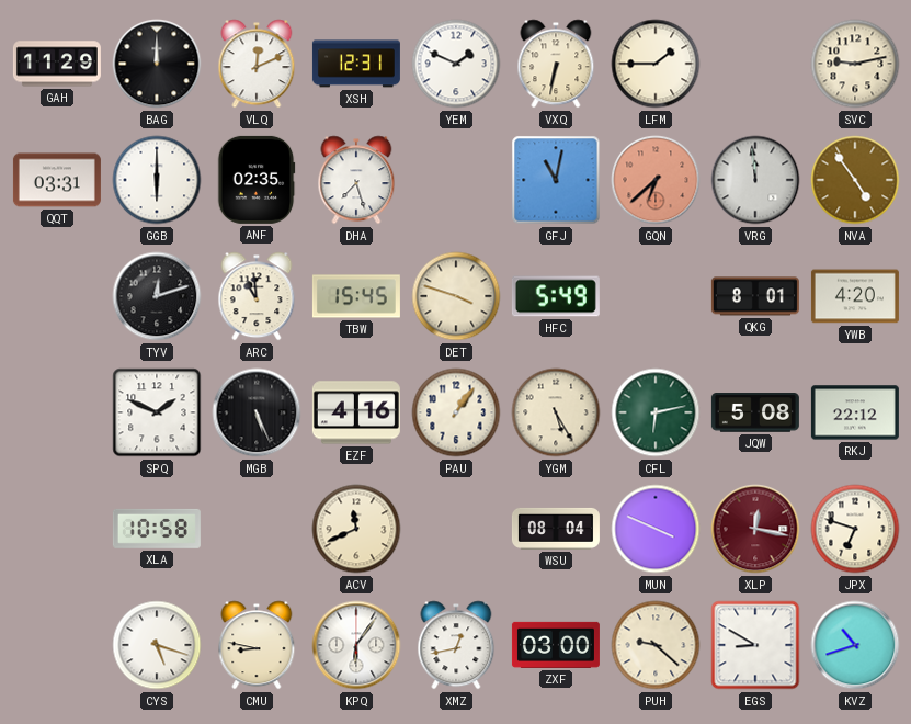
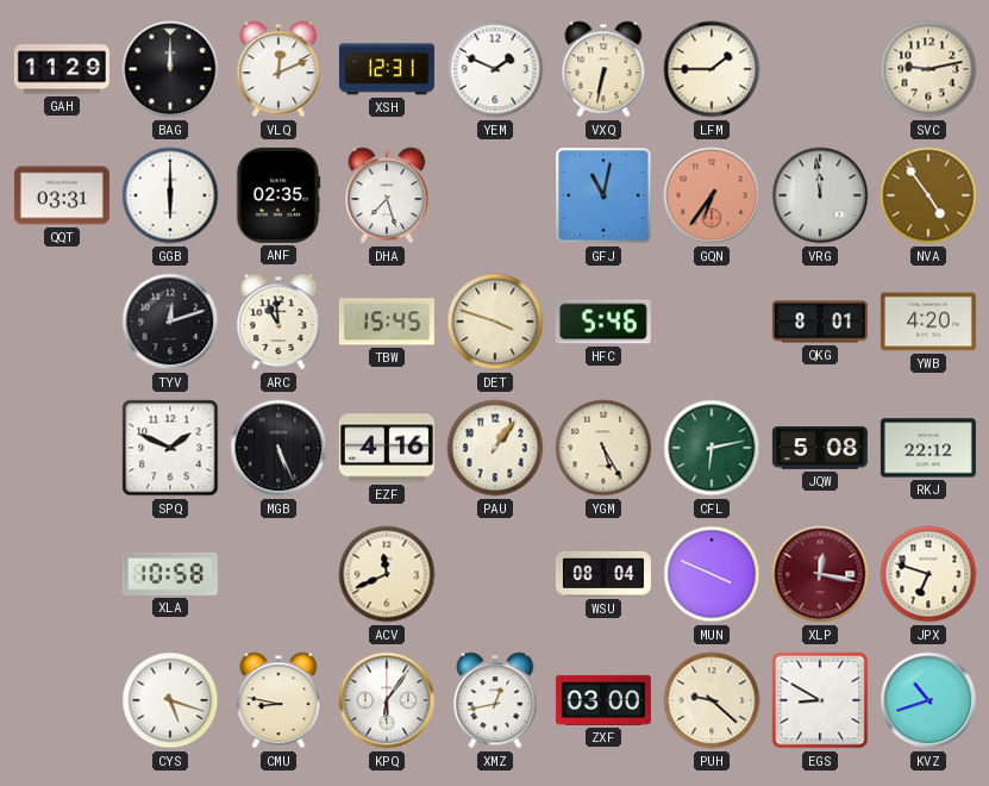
GQN: 6:38 -> 6:36 (712, 195)
HFC: 5:49 -> 5:46 (603, 322)
